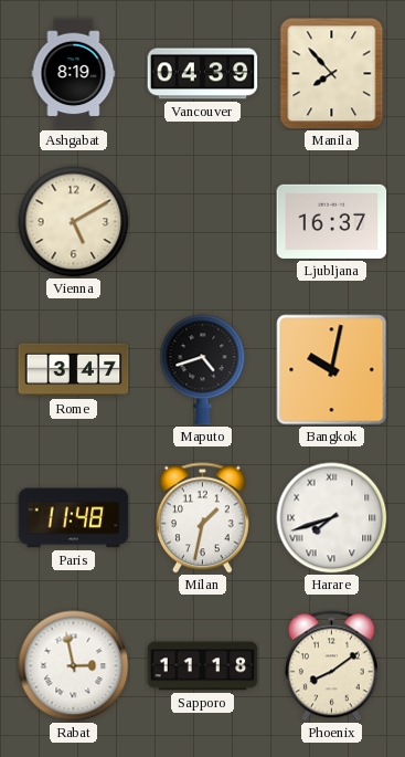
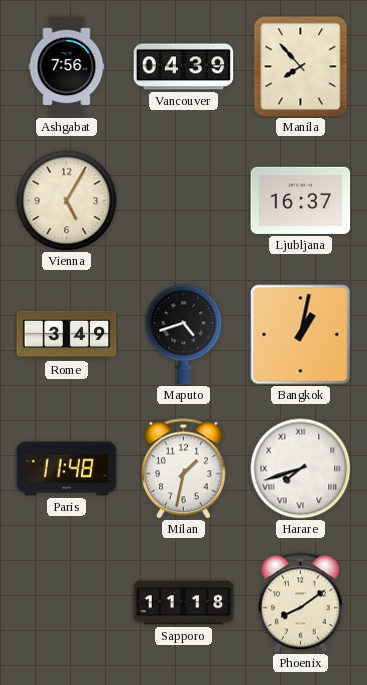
Ashgabat: 8:19 -> 7:56 (67, 67)
Vienna: 5:10 -> 5:05 (67, 201)
Rome: 3:47 -> 3:49 (67, 335)
Bangkok: 10:02 -> 1:02 (301, 335)
Rabat: 2:58 -> none (74, 666)
